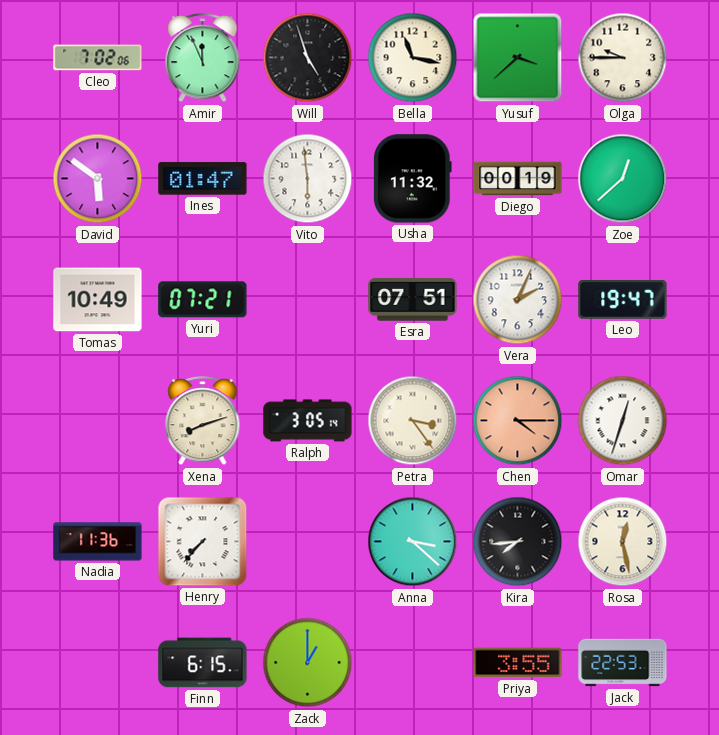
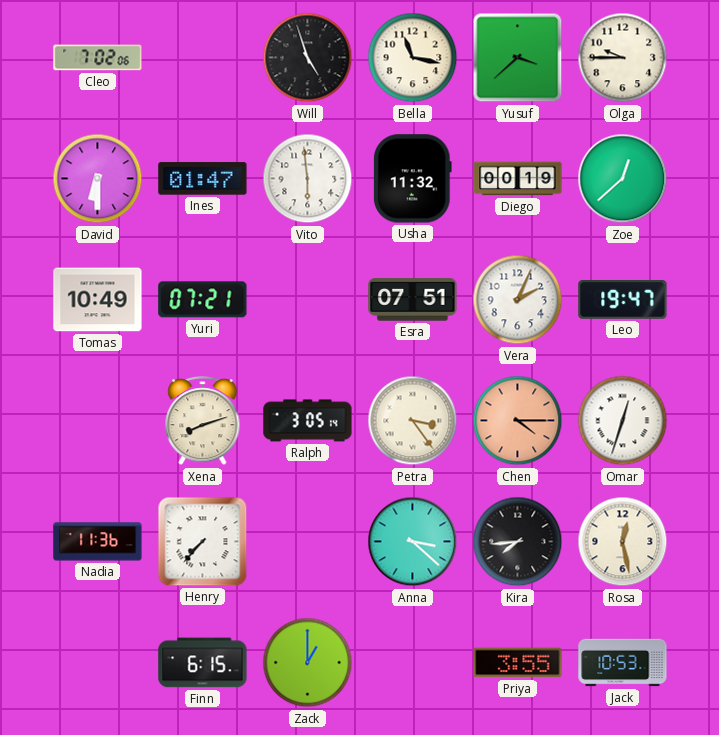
Amir: 11:56 -> none (203, 58)
David: 5:51 -> 6:30 (98, 179)
Jack: 22:53 -> 10:53 (623, 663)
